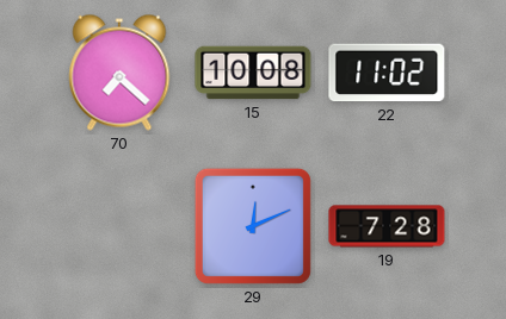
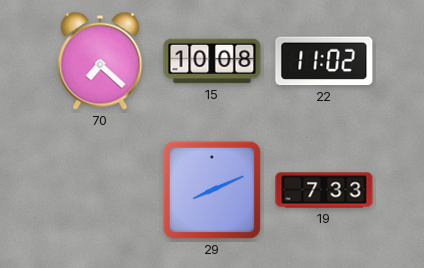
29: 12:11 -> 8:11 (212, 190)
19: 7:28 -> 7:33 (324, 190)
